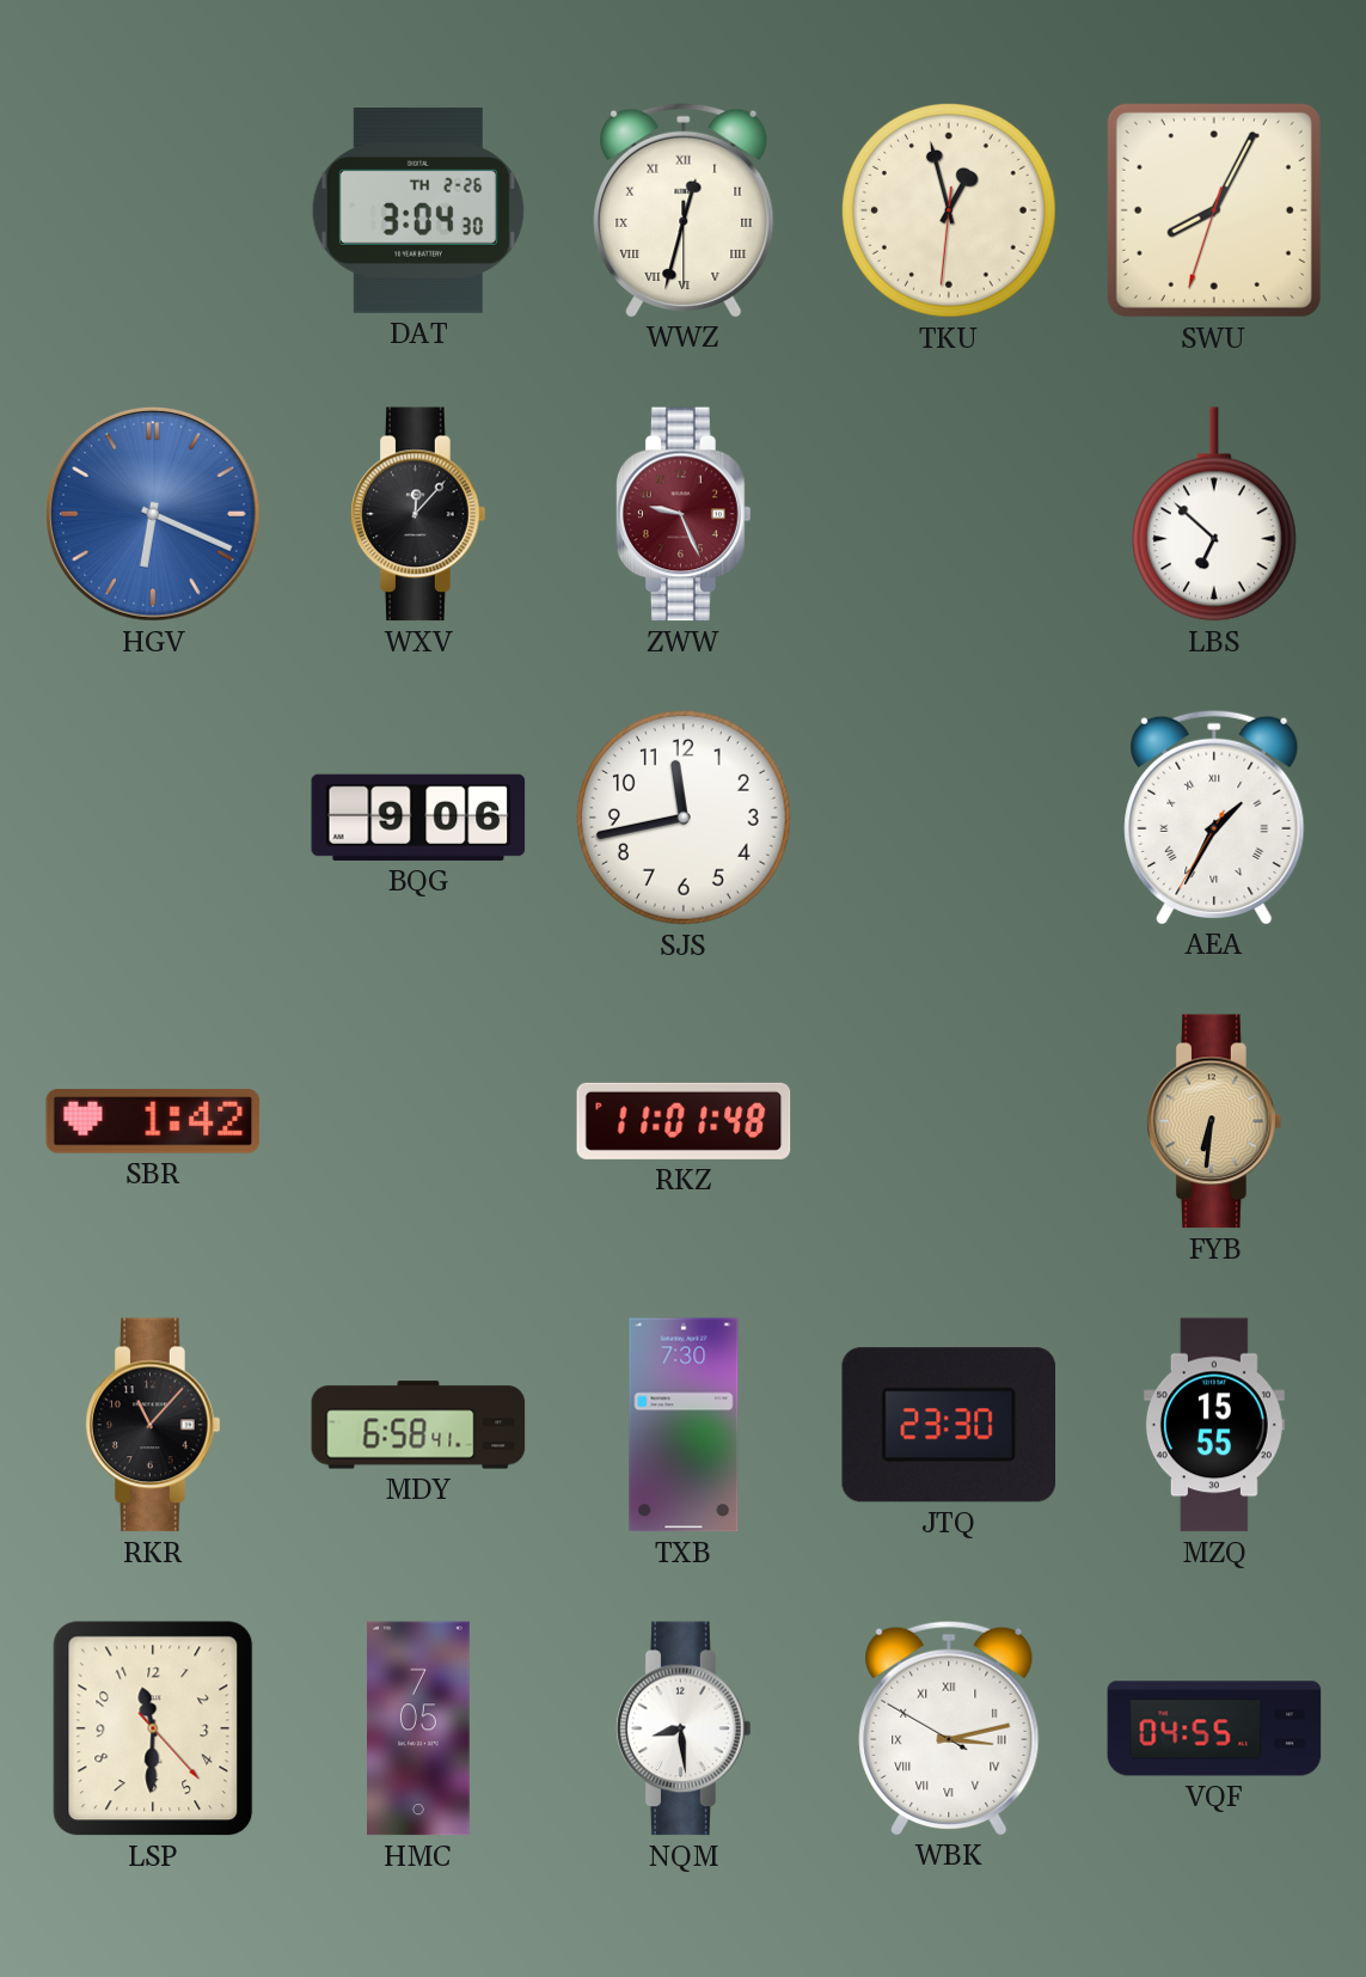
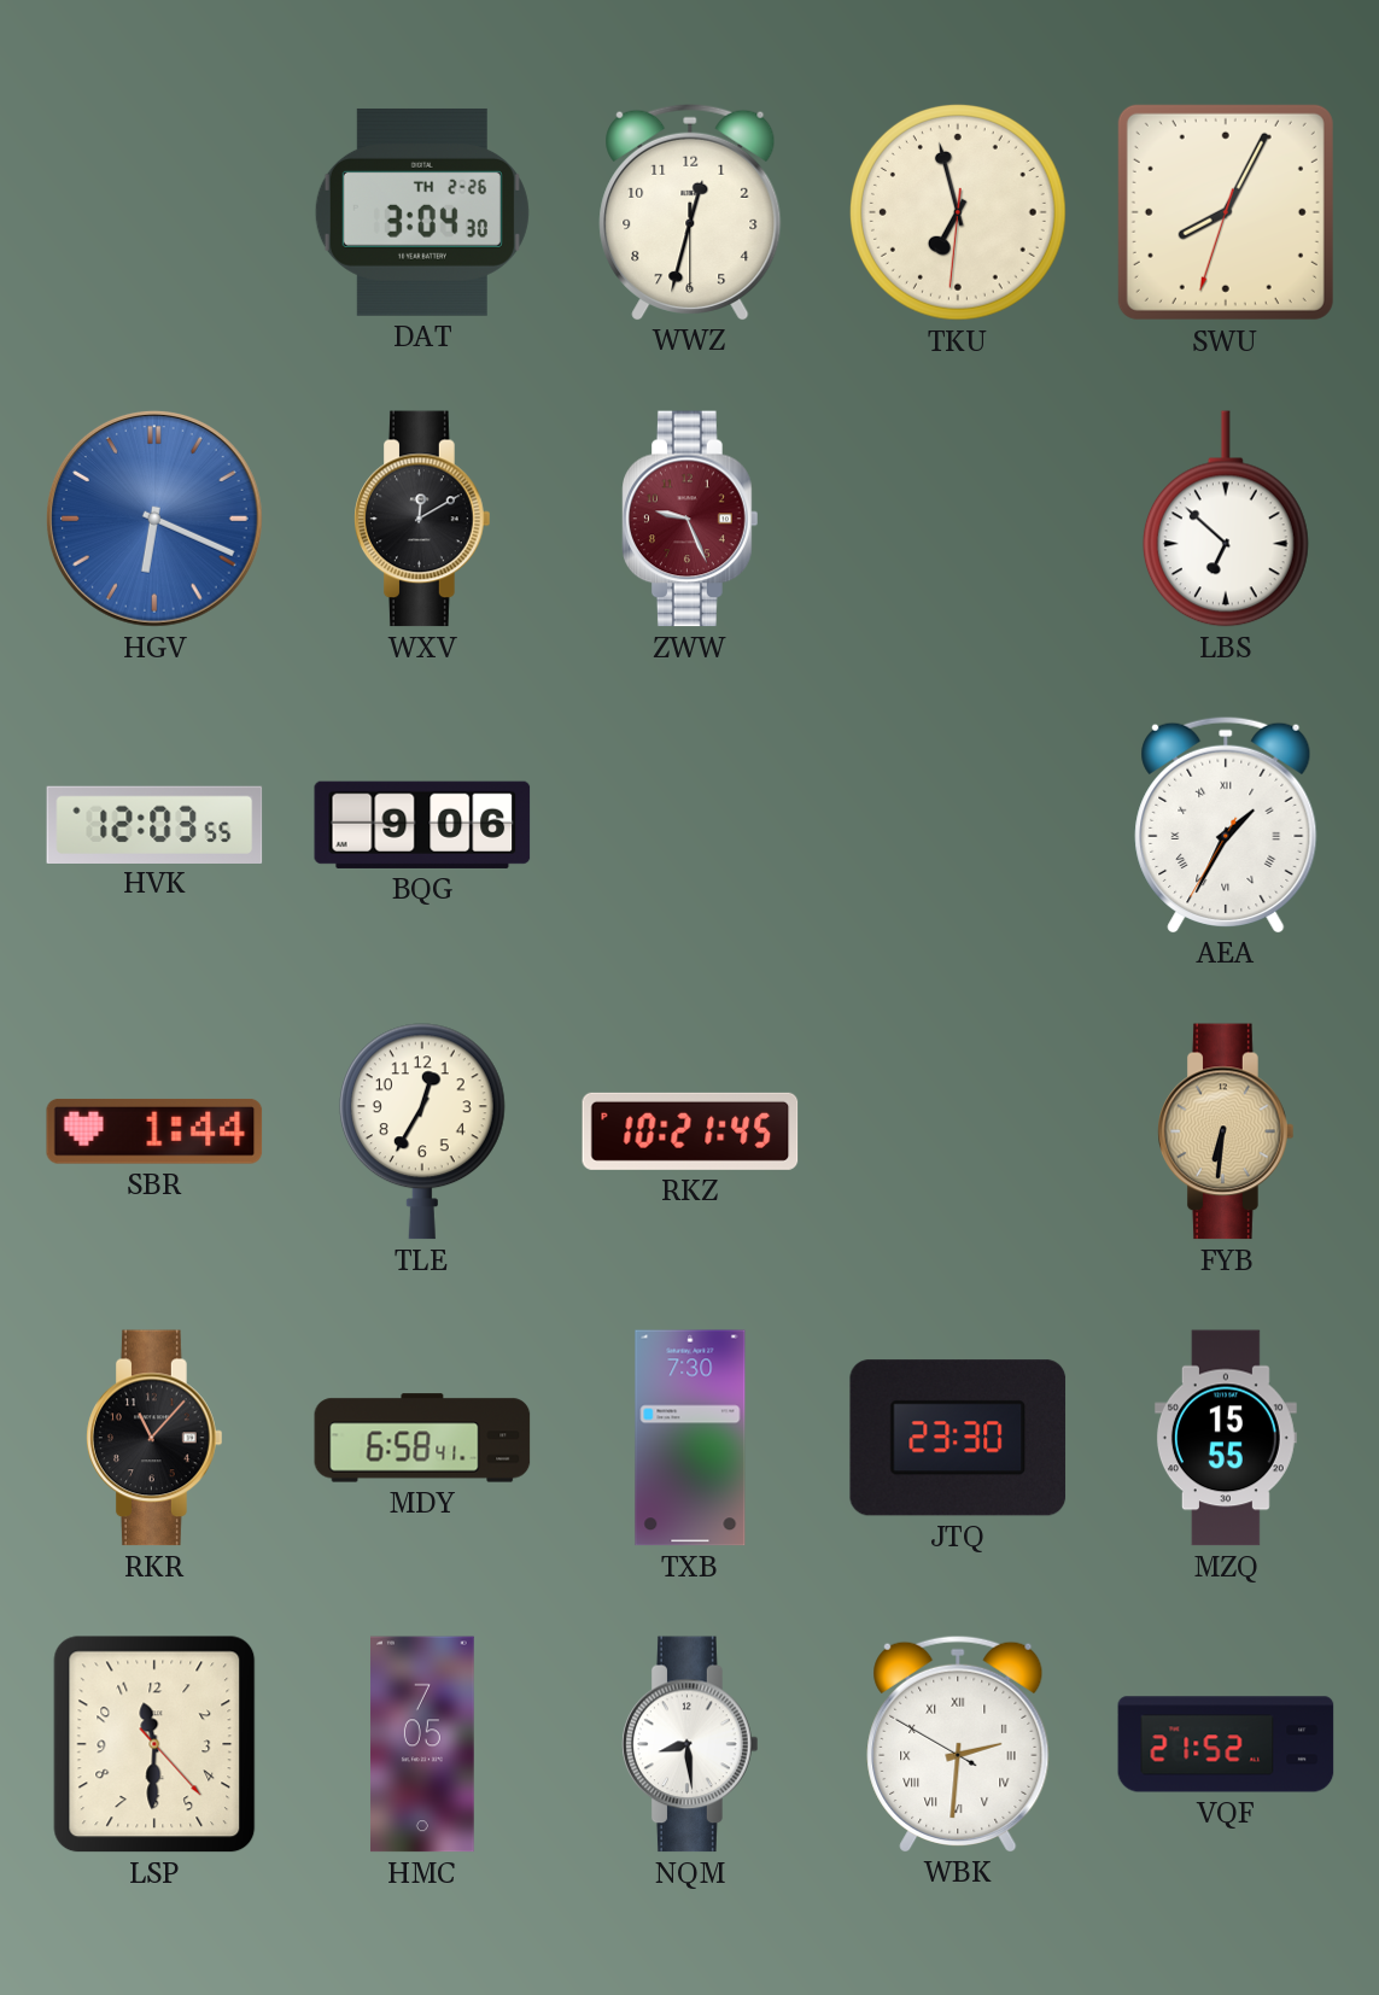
WWZ numerals: Roman -> Arabic (690, 211)
TKU: 12:57 -> 6:57 (958, 212)
WXV: 12:07 -> 12:10 (422, 519)
HVK: none -> 12:03 (154, 824)
SJS: 11:43 -> none (684, 818)
SBR: 1:42 -> 1:44 (154, 1131)
TLE: none -> 12:35 (422, 1131)
RKZ: 11:01 -> 10:21 (690, 1131)
WBK: 3:12 -> 2:30 (958, 1743)
VQF: 04:55 -> 21:52 (1226, 1744)
